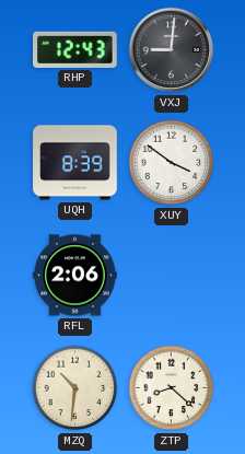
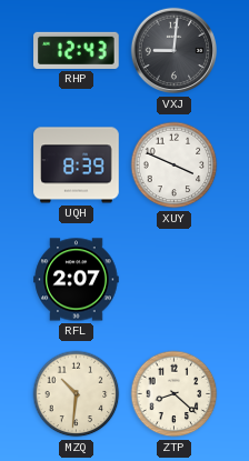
XUY: 3:51 -> 3:49 (175, 166)
RFL: 2:06 -> 2:07 (77, 280)
